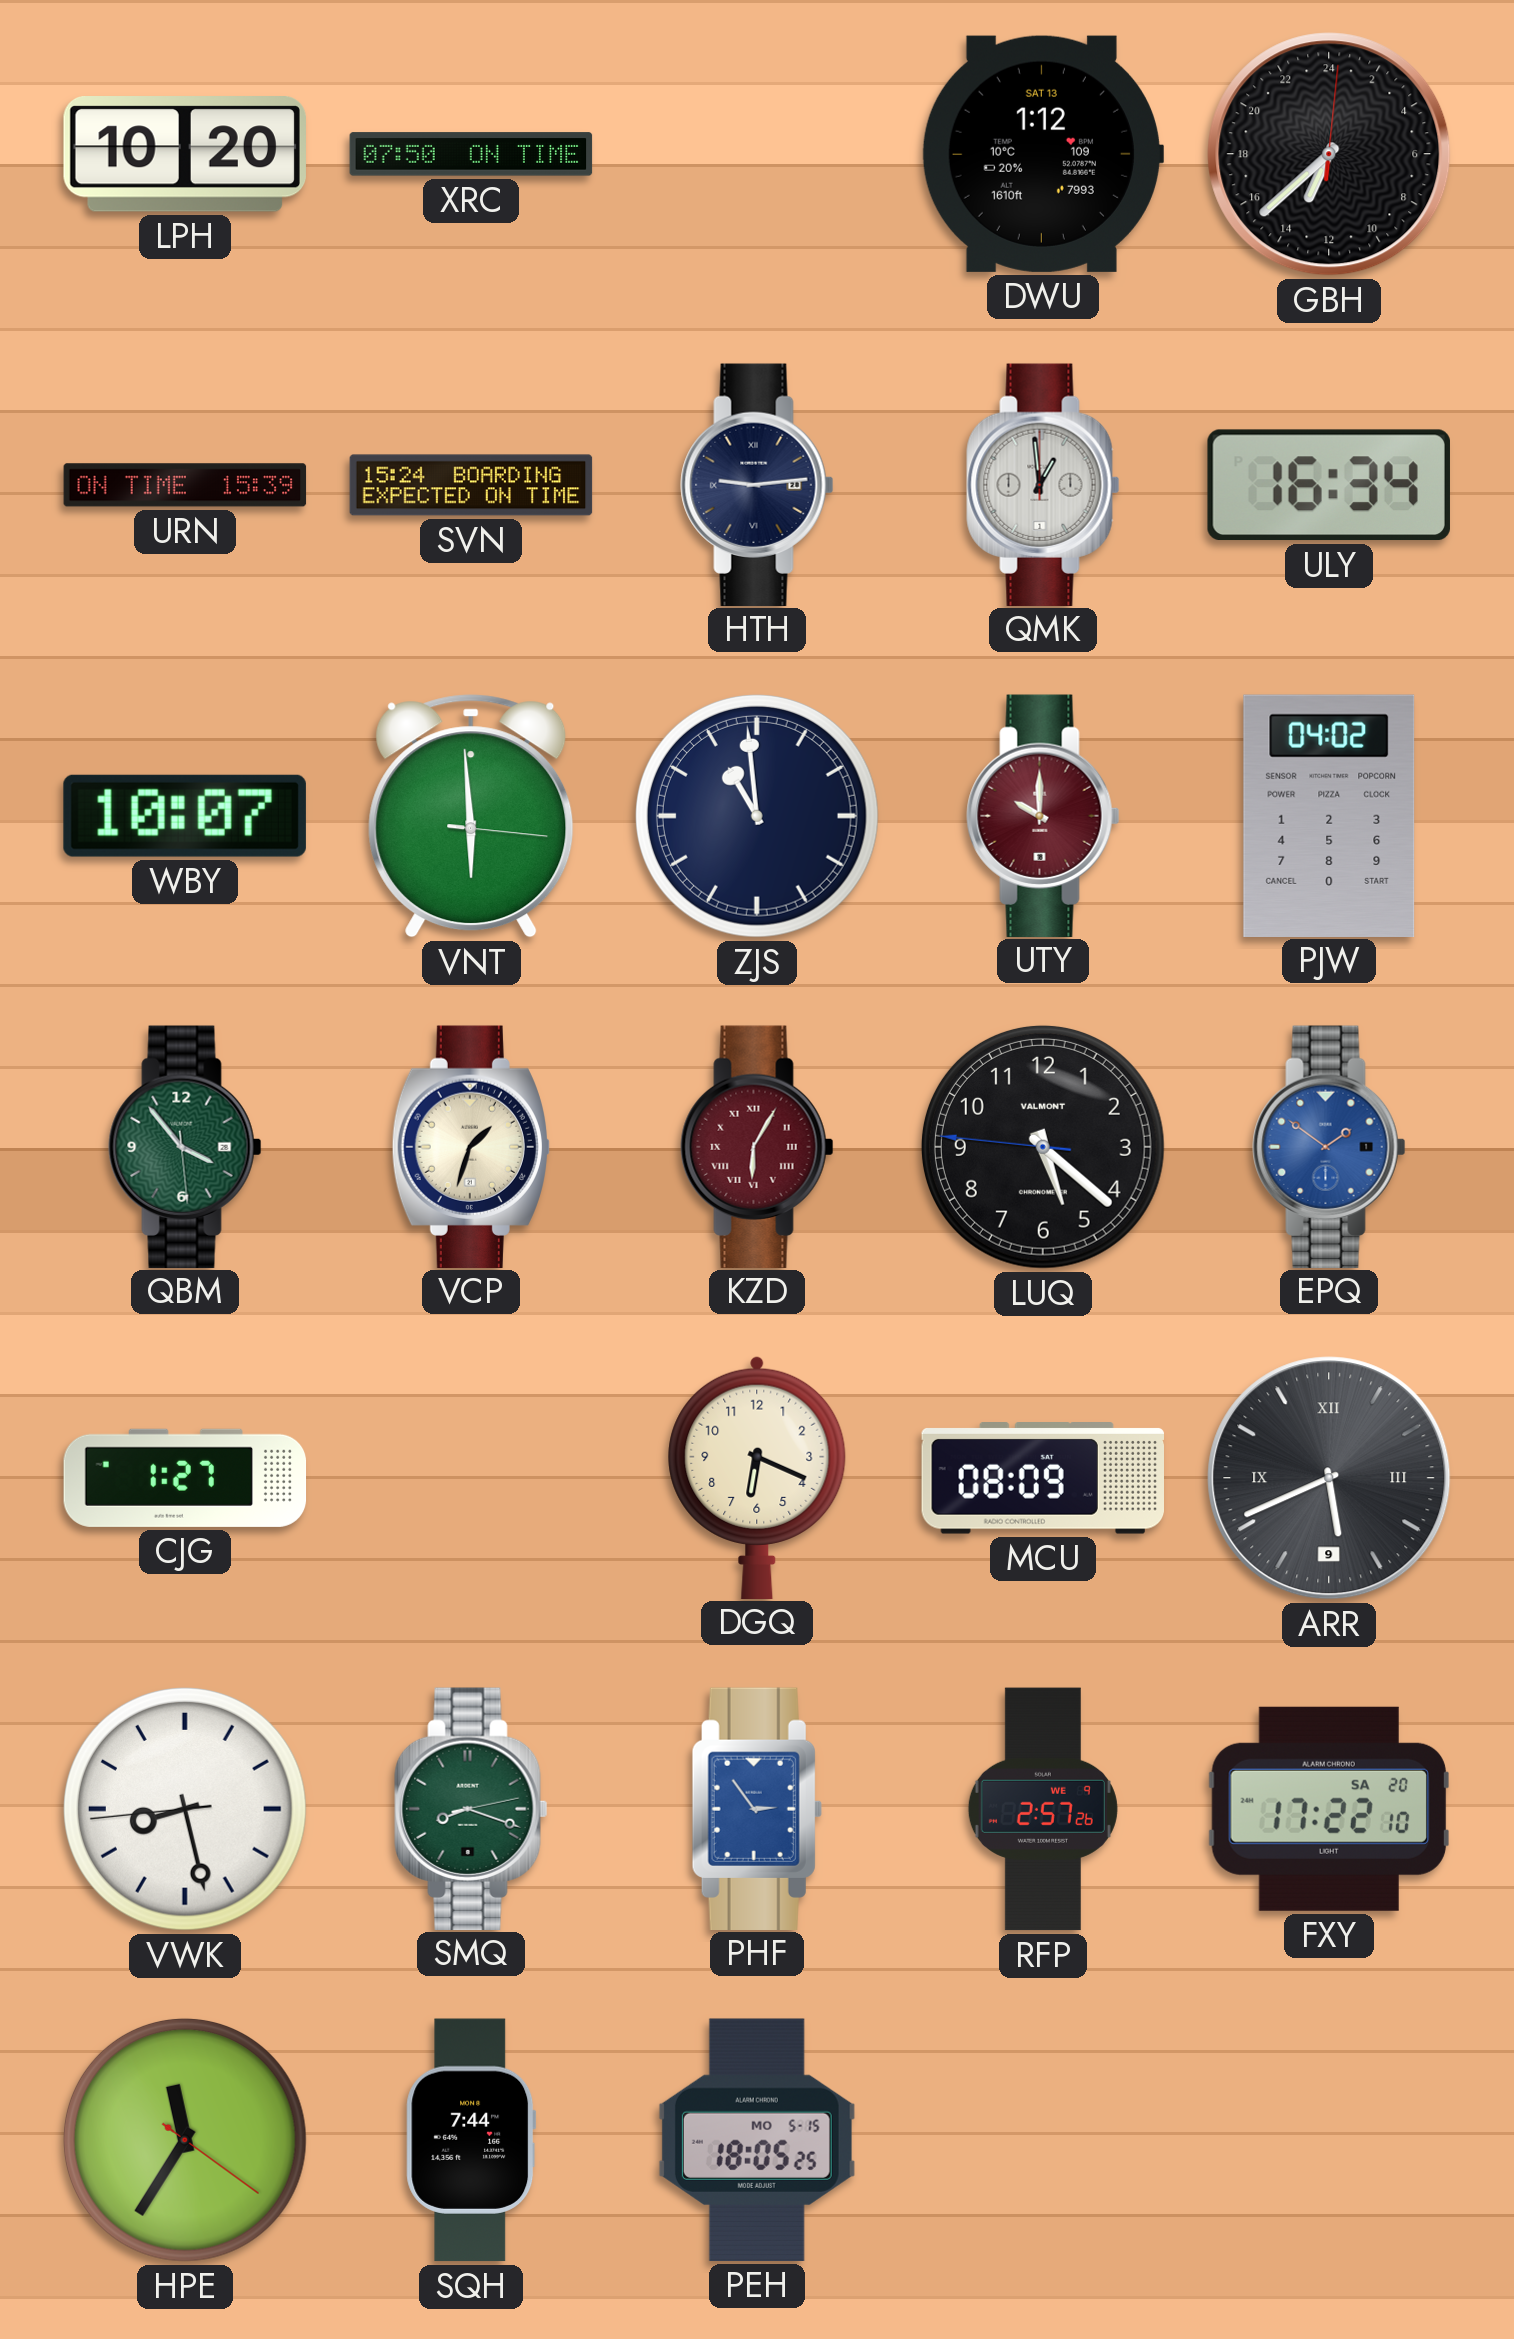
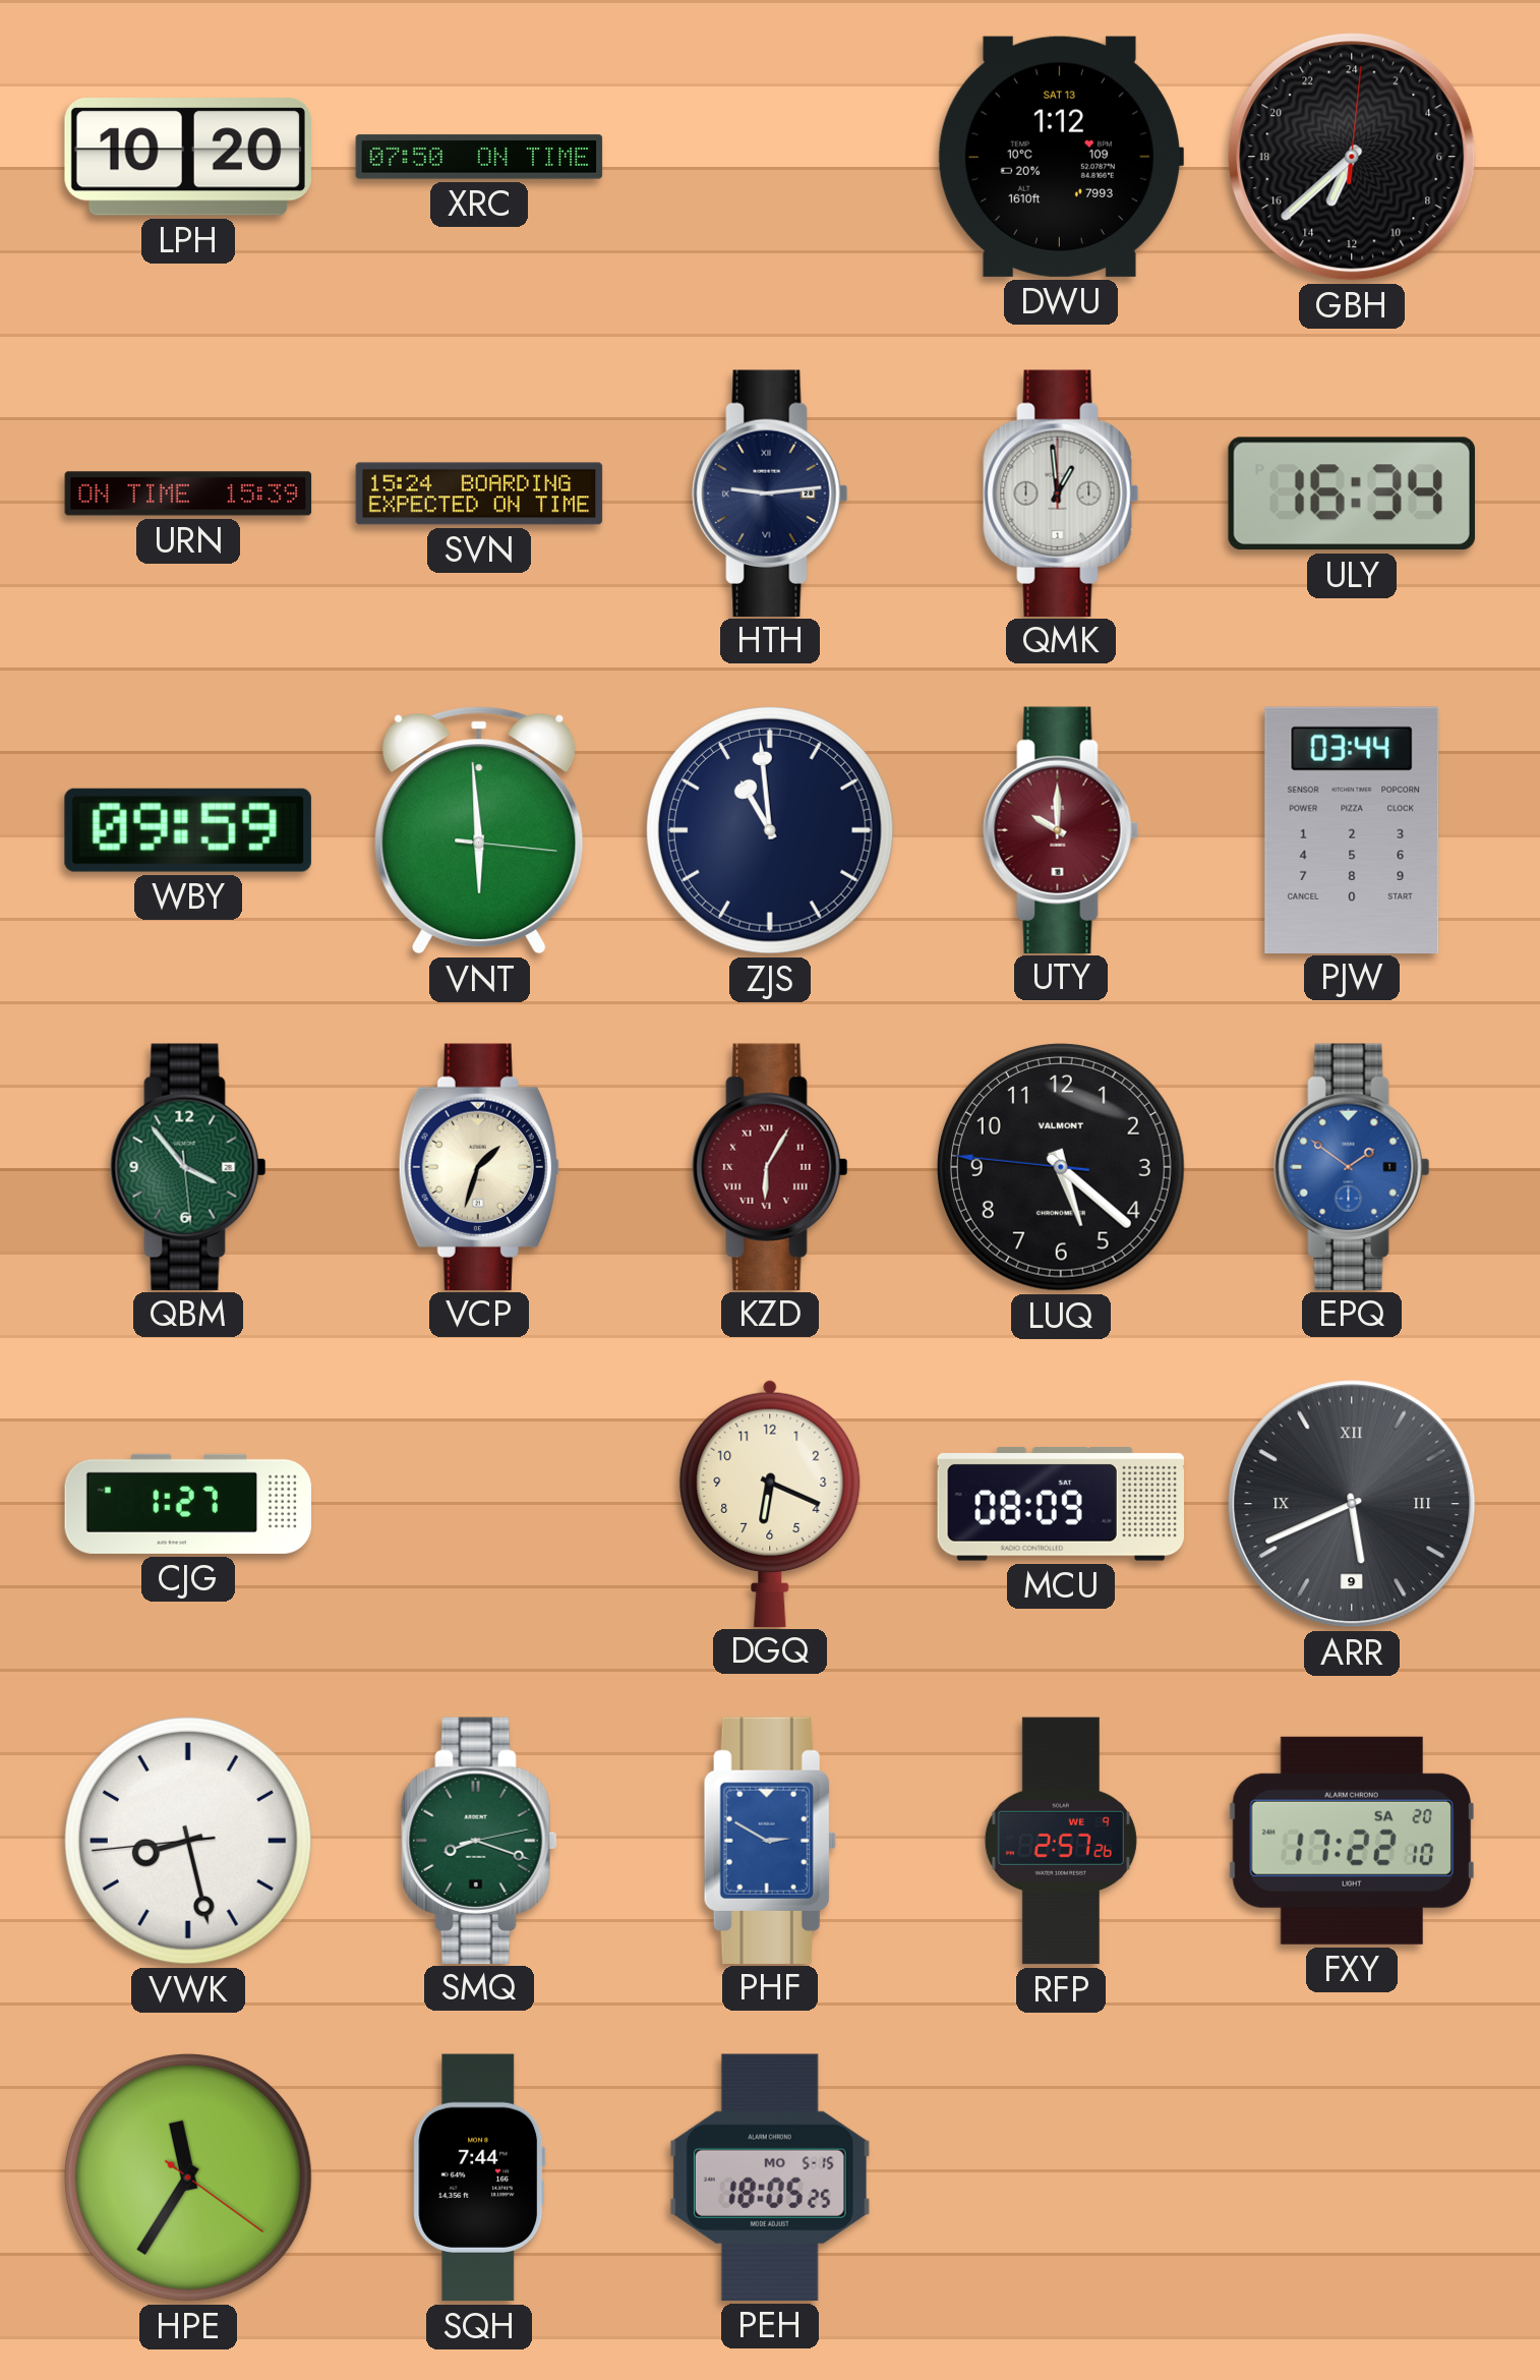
WBY: 10:07 -> 09:59 (188, 830)
PJW: 04:02 -> 03:44 (1352, 829)
PHF: 2:54 -> 2:50 (770, 1840)
